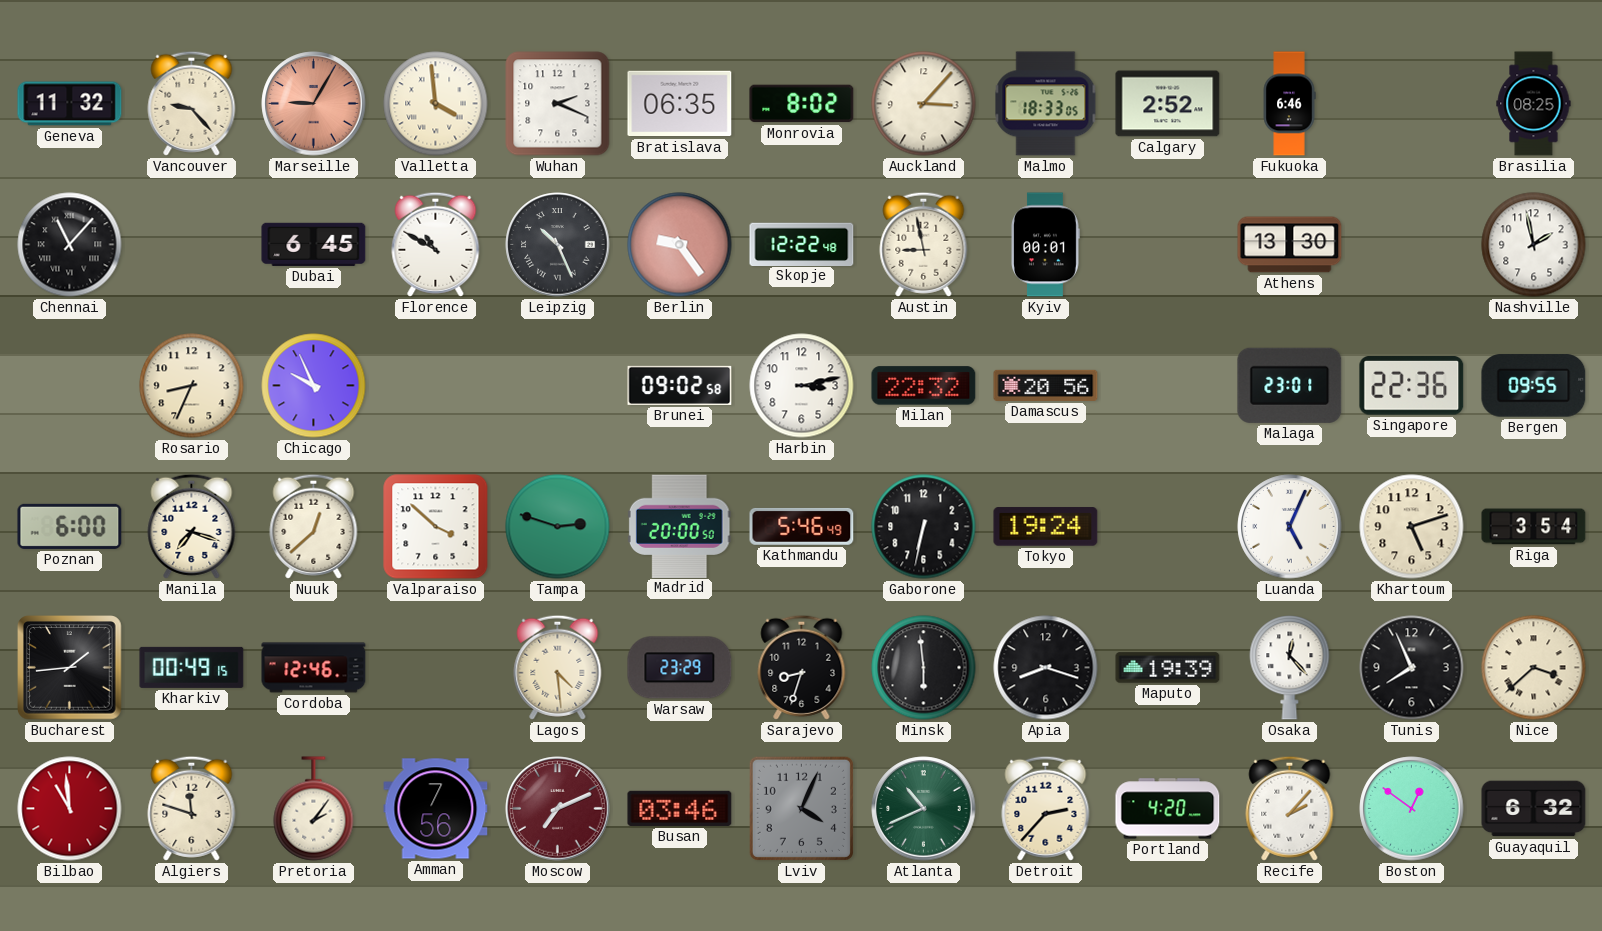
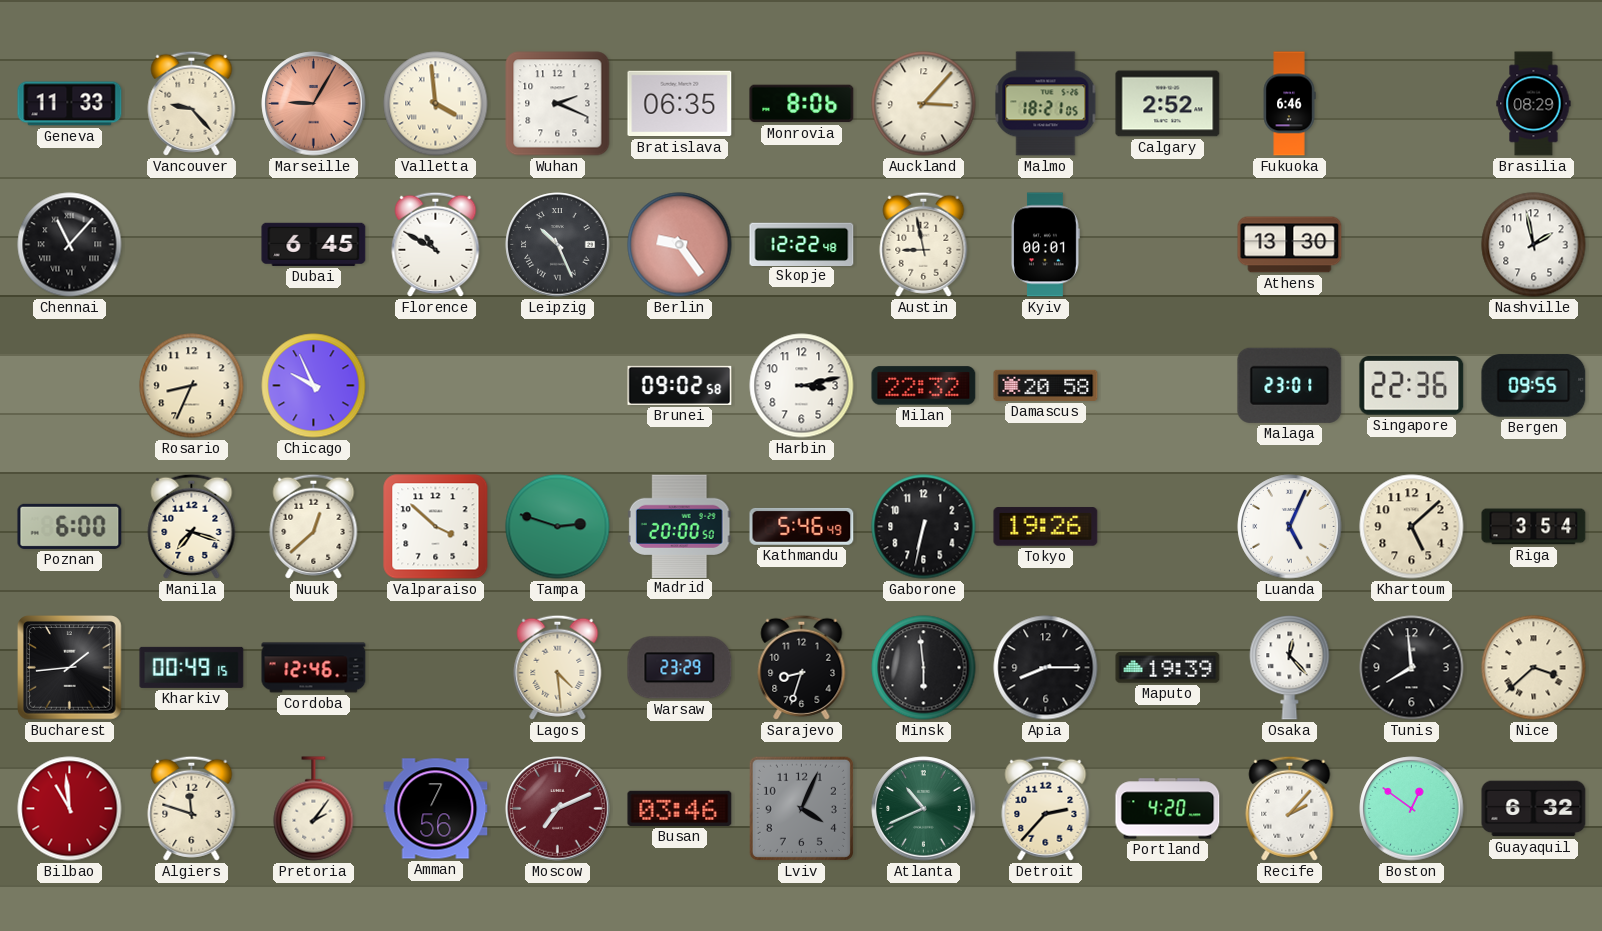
Geneva: 11:32 -> 11:33 (70, 104)
Monrovia: 8:02 -> 8:06 (802, 104)
Malmo: 18:33 -> 18:21 (1046, 104)
Brasilia: 08:25 -> 08:29 (1534, 104)
Damascus: 20:56 -> 20:58 (1046, 385)
Tokyo: 19:24 -> 19:26 (1046, 527)
Khartoum: 5:12 -> 5:08 (1412, 527)
Apia: 8:18 -> 8:15 (1046, 668)
Tunis: 7:56 -> 7:59 (1412, 668)
